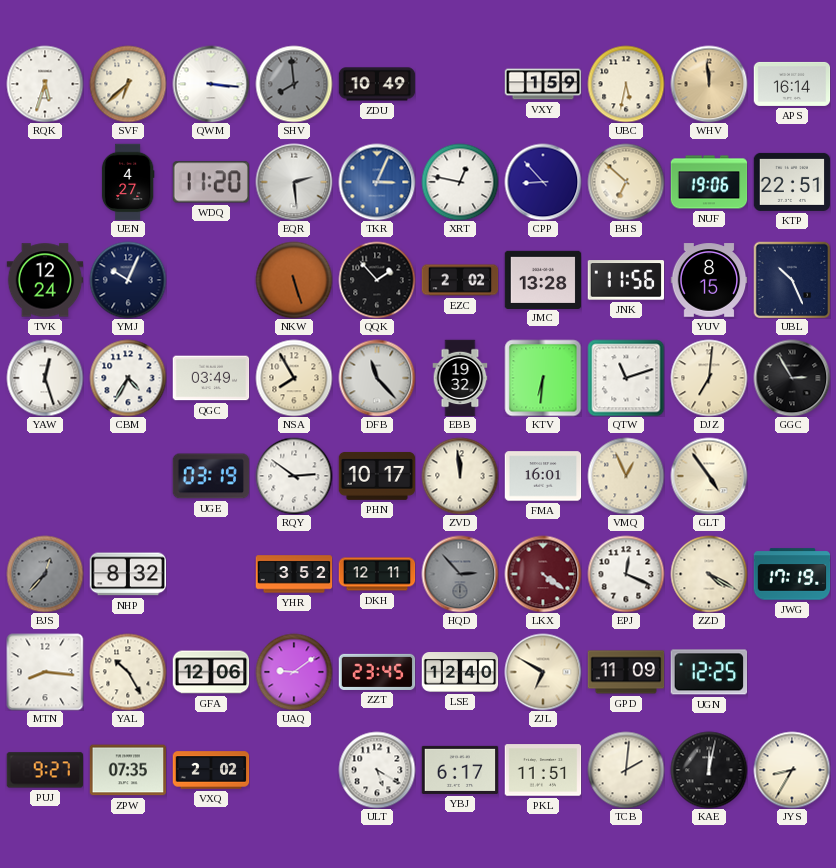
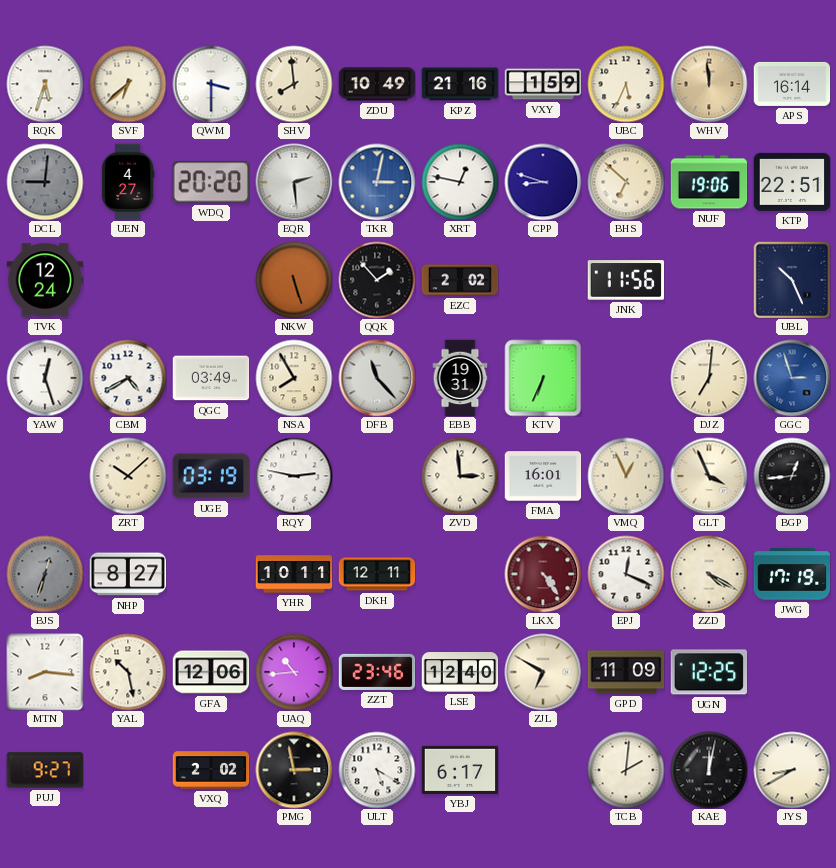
QWM: 3:16 -> 3:30 (211, 84)
SHV dial: grey -> cream (294, 84)
KPZ: none -> 21:16 (460, 84)
UBC: 5:32 -> 5:34 (626, 84)
DCL: none -> 9:01 (45, 182)
WDQ: 11:20 -> 20:20 (210, 182)
TKR: 3:04 -> 3:02 (377, 182)
CPP: 8:53 -> 8:48 (543, 182)
YMJ: 10:04 -> none (128, 280)
JMC: 13:28 -> none (543, 279)
YUV: 8:15 -> none (709, 280)
CBM: 4:35 -> 4:40 (128, 378)
EBB: 19:32 -> 19:31 (460, 378)
KTV: 6:31 -> 6:34 (543, 378)
QTW: 11:12 -> none (626, 378)
GGC: 2:55 -> 2:57 (792, 378)
GGC dial: black -> blue (792, 378)
ZRT: none -> 10:08 (128, 476)
RQY: 2:51 -> 2:47 (294, 476)
PHN: 10:17 -> none (377, 476)
ZVD: 11:59 -> 2:59 (460, 476)
GLT: 4:54 -> 3:56 (709, 476)
BGP: none -> 12:44 (792, 476)
BJS: 12:37 -> 12:33 (45, 574)
NHP: 8:32 -> 8:27 (128, 574)
YHR: 3:52 -> 10:11 (294, 574)
HQD: 2:53 -> none (460, 574)
LKX: 4:21 -> 4:24 (543, 574)
YAL: 10:25 -> 10:28 (128, 672)
UAQ: 9:09 -> 10:44 (294, 672)
ZZT: 23:45 -> 23:46 (377, 672)
ZPW: 07:35 -> none (128, 770)
PMG: none -> 2:58 (294, 770)
PKL: 11:51 -> none (543, 770)
JYS: 8:35 -> 8:40 (792, 770)
